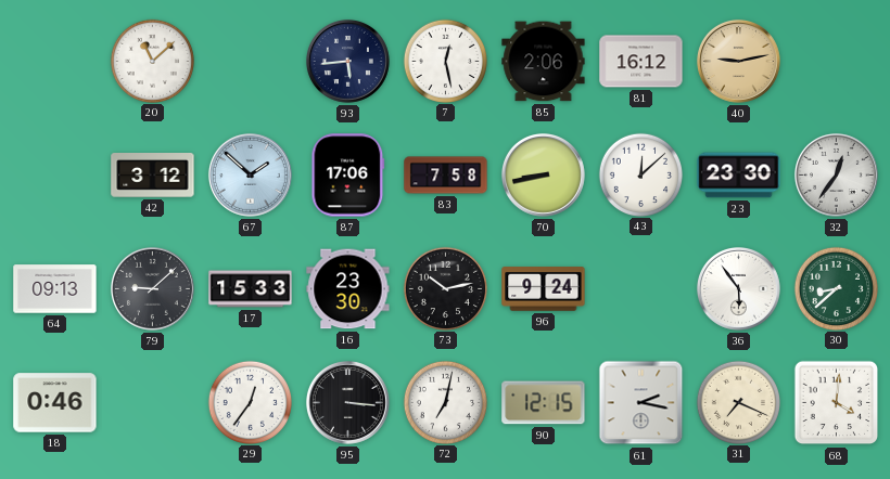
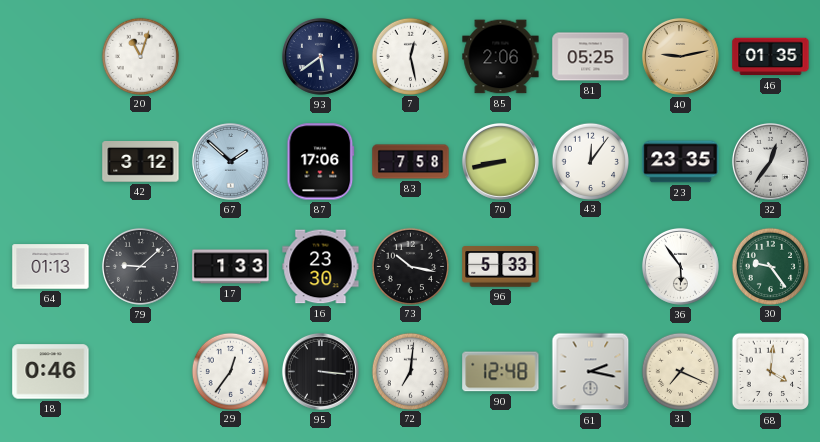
20: 11:08 -> 11:03 (140, 56)
93: 5:44 -> 5:39 (320, 56)
81: 16:12 -> 05:25 (591, 57)
46: none -> 01:35 (771, 57)
43: 12:08 -> 12:06 (590, 161)
23: 23:30 -> 23:35 (681, 162)
64: 09:13 -> 01:13 (51, 267)
17: 15:33 -> 1:33 (231, 267)
73: 10:13 -> 10:17 (410, 266)
96: 9:24 -> 5:33 (501, 267)
30: 8:38 -> 9:24 (770, 266)
72: 7:02 -> 7:01 (410, 371)
90: 12:15 -> 12:48 (501, 372)
